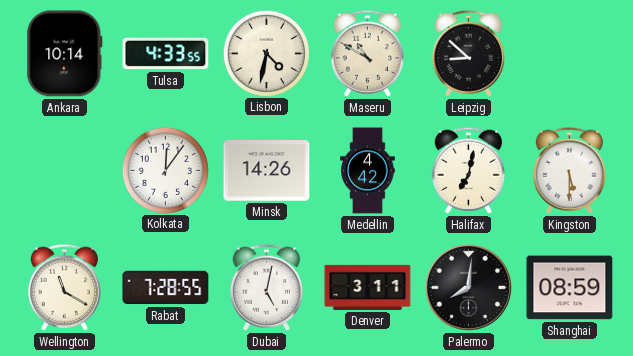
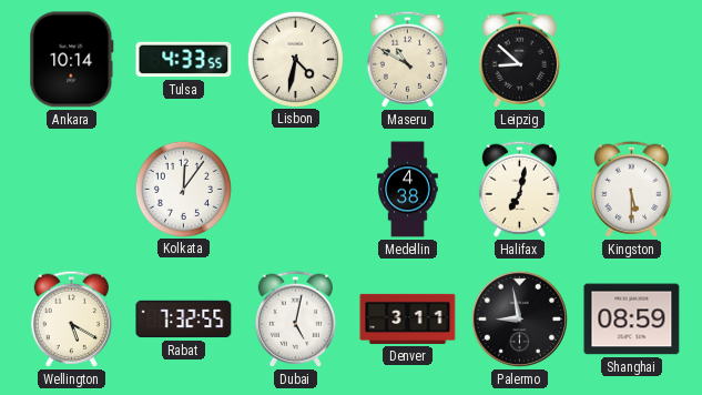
Minsk: 14:26 -> none (267, 171)
Medellin: 4:42 -> 4:38 (408, 190)
Wellington: 11:20 -> 5:20 (71, 318)
Rabat: 7:28 -> 7:32 (184, 320)
Palermo: 8:01 -> 8:58 (519, 318)
